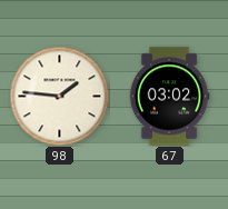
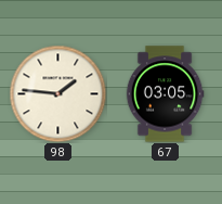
67: 03:02 -> 03:05 (165, 94)
